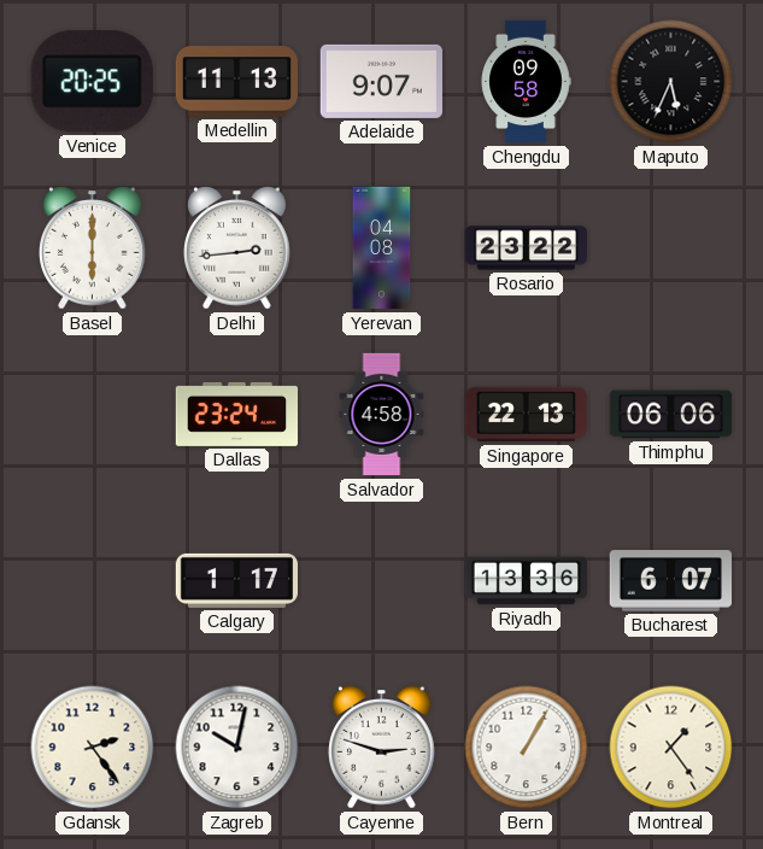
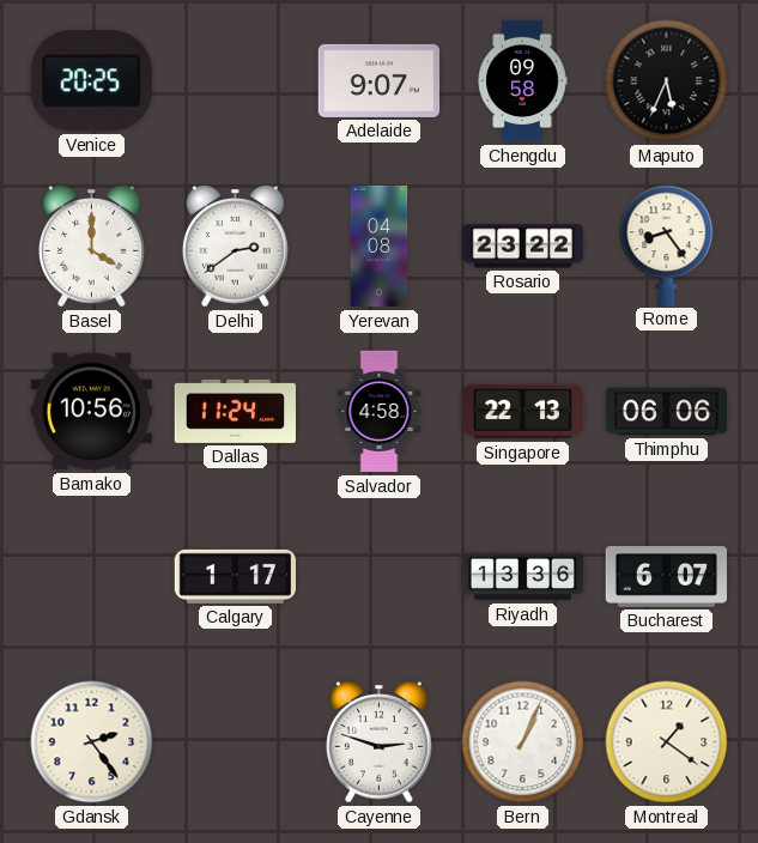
Medellin: 11:13 -> none (236, 82)
Basel: 6:00 -> 4:00 (92, 247)
Delhi: 2:44 -> 2:39 (236, 247)
Rome: none -> 8:24 (667, 245)
Bamako: none -> 10:56 (91, 412)
Dallas: 23:24 -> 11:24 (235, 411)
Zagreb: 10:02 -> none (237, 748)
Bern: 1:05 -> 1:04 (523, 742)
Montreal: 1:24 -> 1:21 (667, 742)
